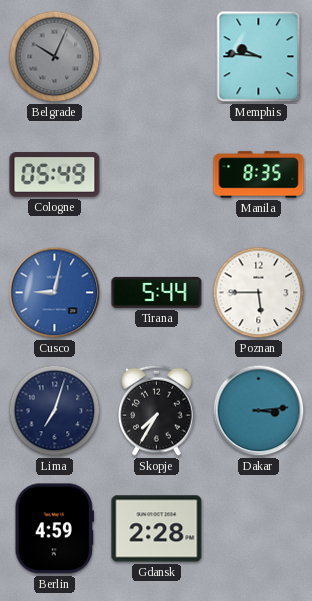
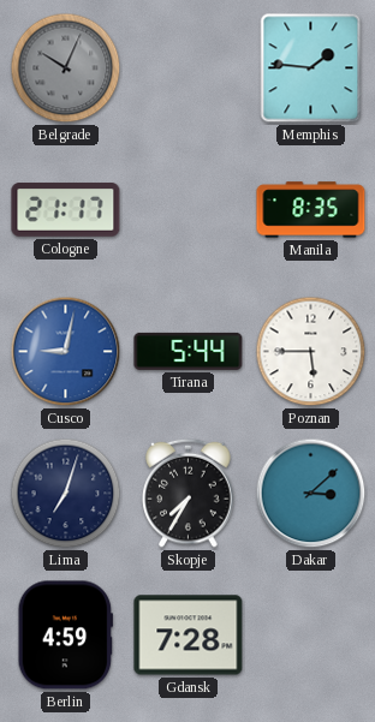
Memphis: 9:46 -> 1:46 (311, 68)
Cologne: 05:49 -> 21:17 (66, 210)
Dakar: 3:14 -> 3:08 (311, 494)
Gdansk: 2:28 -> 7:28 (189, 636)
